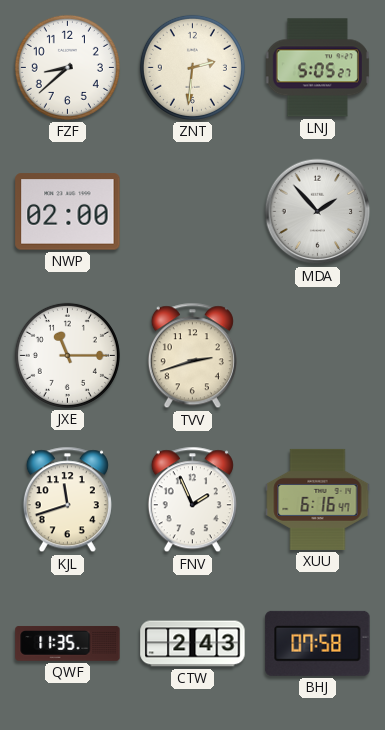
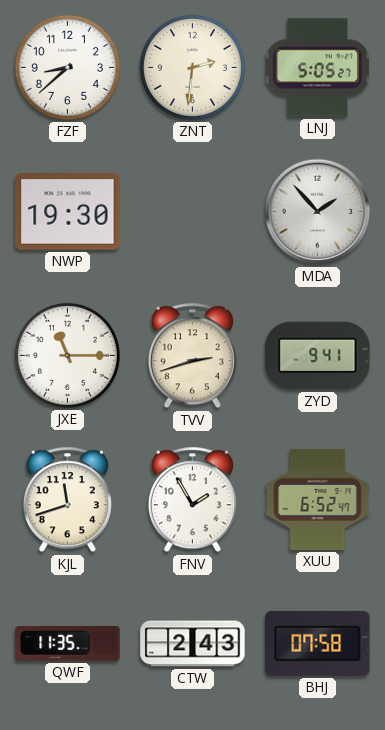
NWP: 02:00 -> 19:30 (68, 212)
ZYD: none -> 9:41 (318, 356)
FNV: 1:56 -> 1:55 (192, 500)
XUU: 6:16 -> 6:52 (318, 499)
